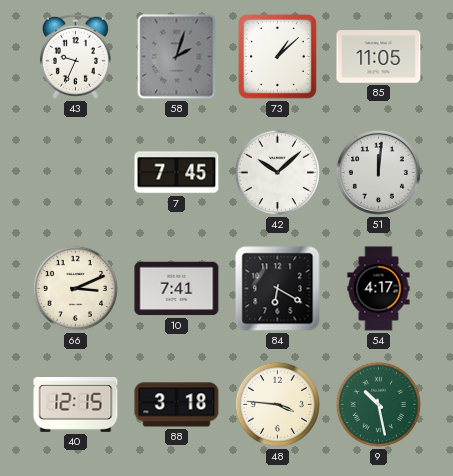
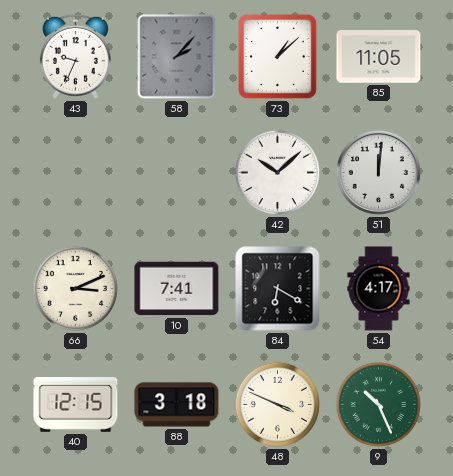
58: 2:03 -> 2:07 (177, 57)
7: 7:45 -> none (177, 173)
48: 3:46 -> 3:49 (277, 404)
9: 10:28 -> 10:26 (378, 404)
